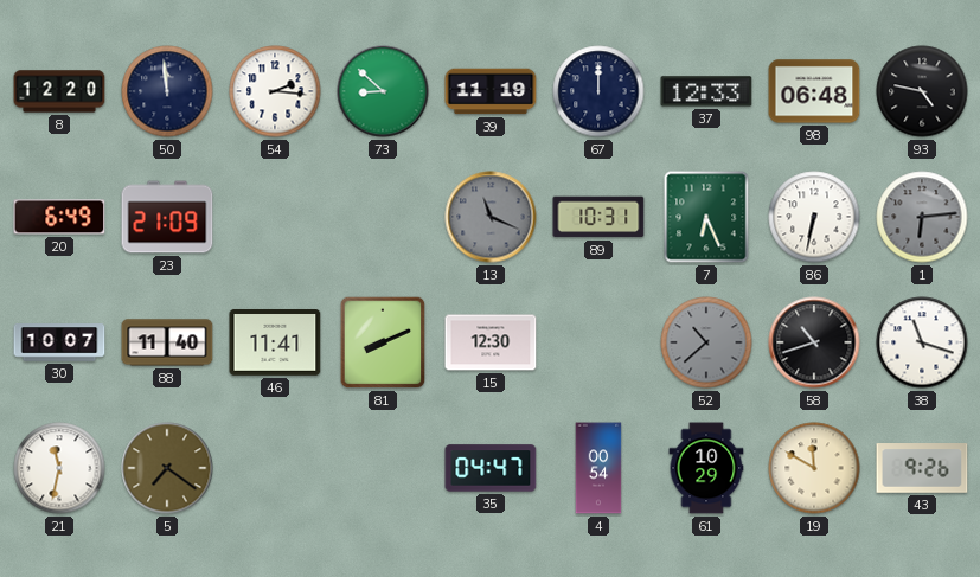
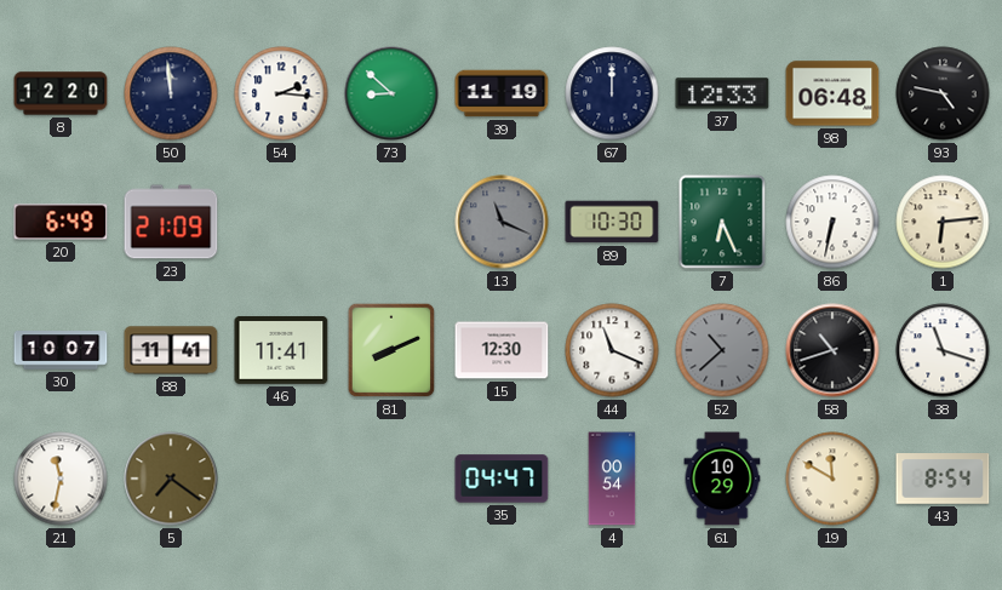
89: 10:31 -> 10:30 (612, 222)
1 dial: grey -> cream (943, 222)
88: 11:40 -> 11:41 (171, 350)
44: none -> 11:19 (612, 350)
43: 9:26 -> 8:54 (943, 479)
